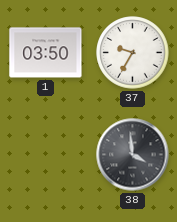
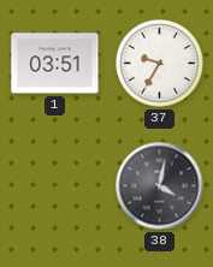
1: 03:50 -> 03:51 (55, 64)
38: 3:59 -> 4:02 (160, 186)
